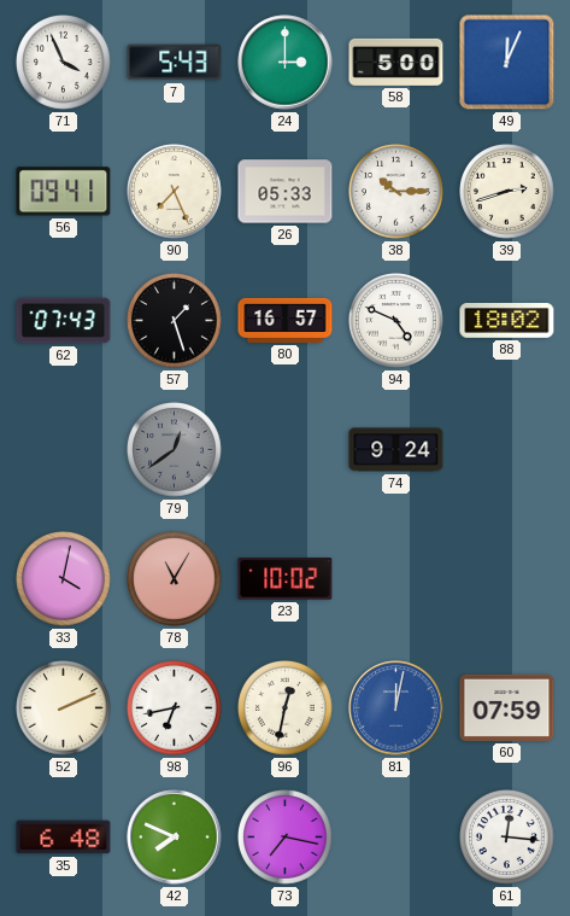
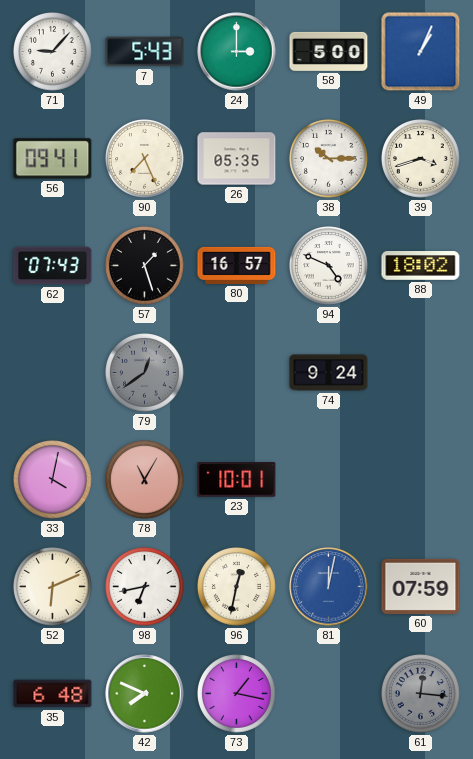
71: 3:56 -> 9:07 (53, 52)
49: 12:04 -> 1:04 (421, 52)
26: 05:33 -> 05:35 (237, 159)
39: 2:42 -> 3:42 (421, 159)
23: 10:02 -> 10:01 (237, 480)
52: 2:11 -> 6:11 (53, 587)
73: 7:17 -> 1:17 (237, 694)
61 dial: white -> grey (421, 694)
